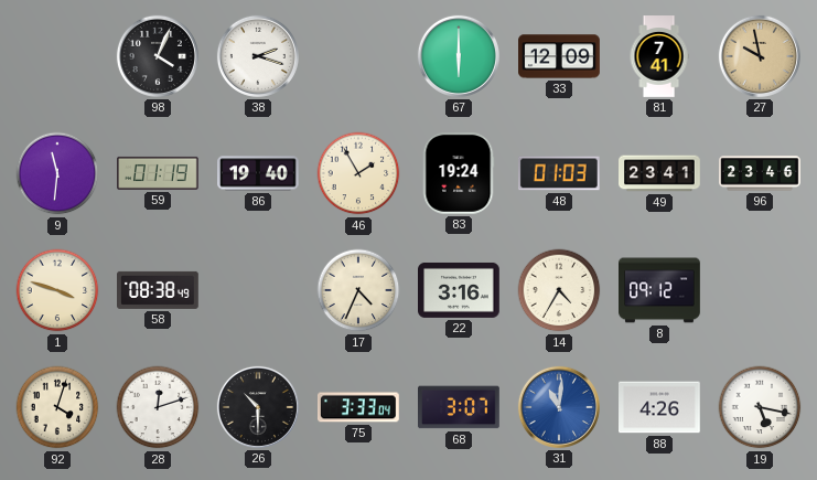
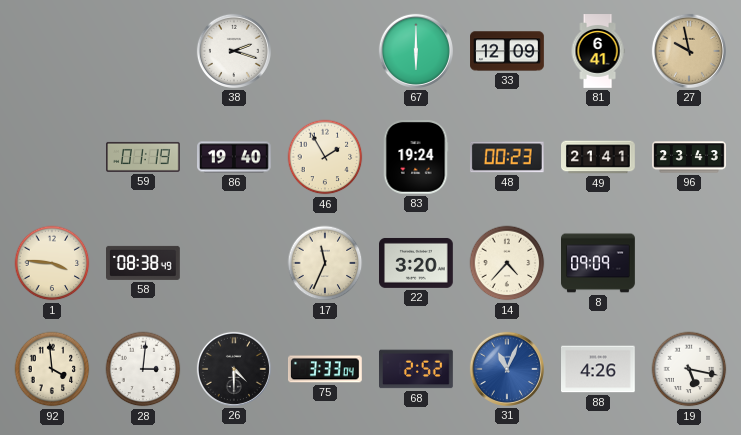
98: 4:04 -> none (158, 56)
81: 7:41 -> 6:41 (598, 51)
9: 11:31 -> none (57, 173)
48: 01:03 -> 00:23 (507, 157)
49: 23:41 -> 21:41 (598, 157)
96: 23:46 -> 23:43 (689, 157)
1: 3:48 -> 3:46 (52, 263)
17: 4:34 -> 11:34 (325, 263)
22: 3:16 -> 3:20 (417, 263)
14: 4:35 -> 4:37 (507, 263)
8: 09:12 -> 09:09 (599, 263)
92: 4:03 -> 3:59 (52, 369)
28: 12:12 -> 3:01 (143, 369)
26: 10:30 -> 4:30 (234, 369)
68: 3:07 -> 2:52 (417, 369)
31: 11:01 -> 11:04 (507, 369)
